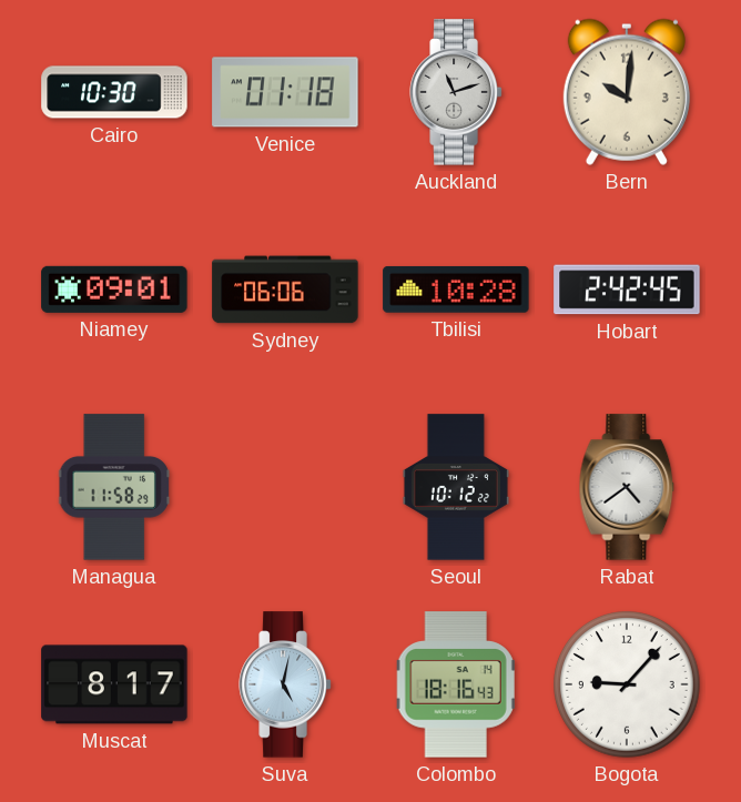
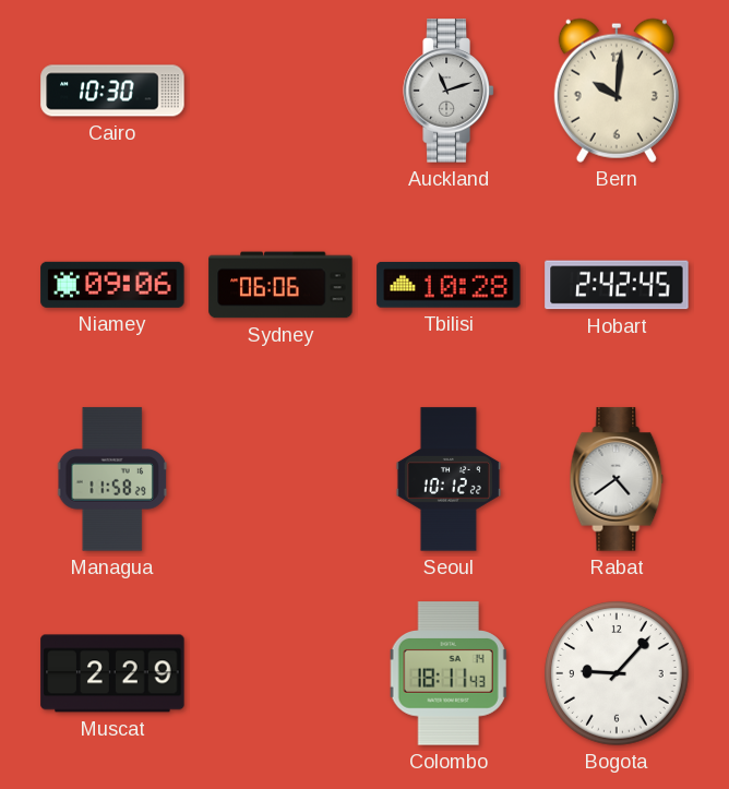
Venice: 01:18 -> none (285, 92)
Niamey: 09:01 -> 09:06 (112, 285)
Muscat: 8:17 -> 2:29 (112, 673)
Suva: 5:02 -> none (285, 684)
Colombo: 18:16 -> 18:11 (449, 673)
